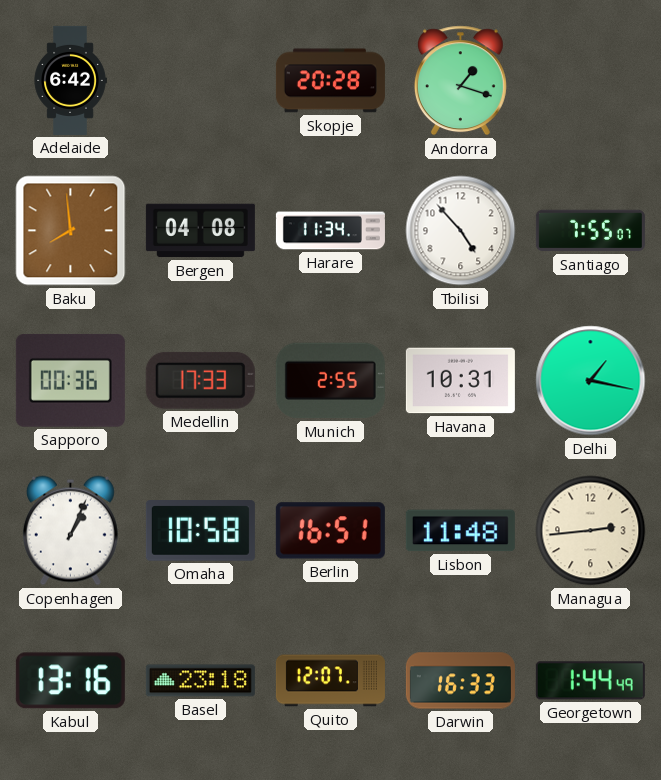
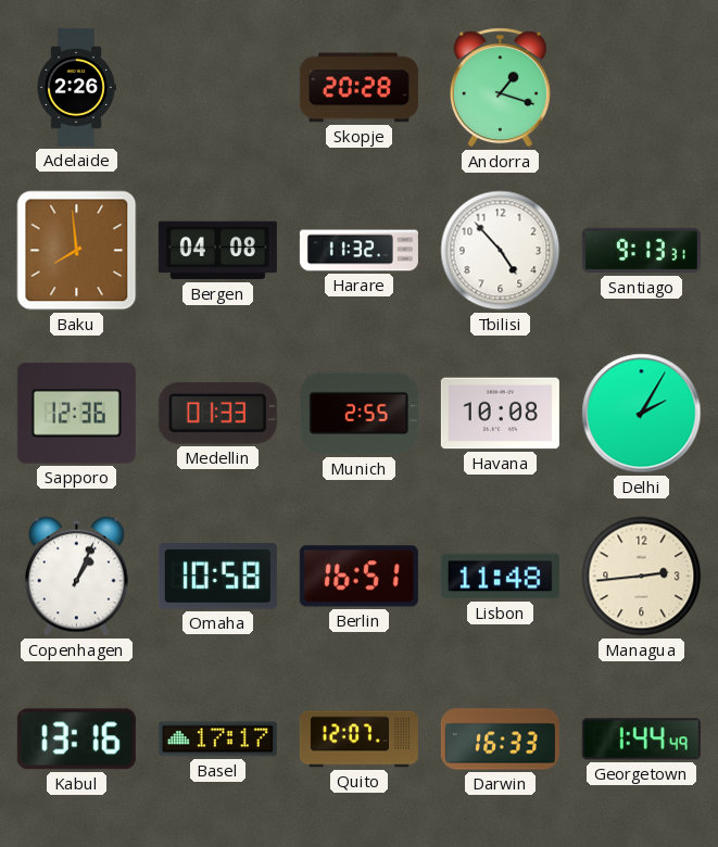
Adelaide: 6:42 -> 2:26 (76, 87)
Harare: 11:34 -> 11:32 (358, 251)
Santiago: 7:55 -> 9:13 (641, 251)
Sapporo: 00:36 -> 12:36 (76, 414)
Medellin: 17:33 -> 01:33 (217, 413)
Havana: 10:31 -> 10:08 (500, 414)
Delhi: 1:17 -> 2:05 (642, 414)
Basel: 23:18 -> 17:17 (217, 739)
